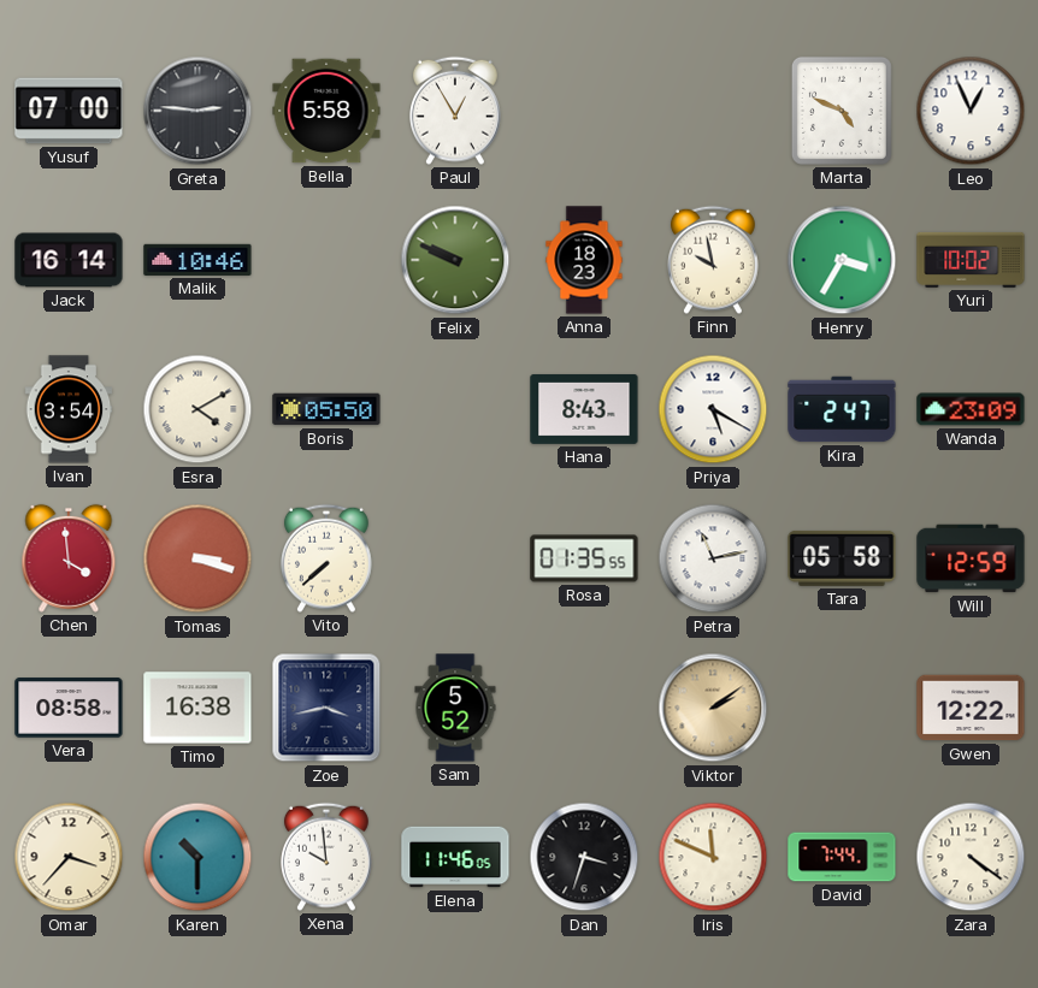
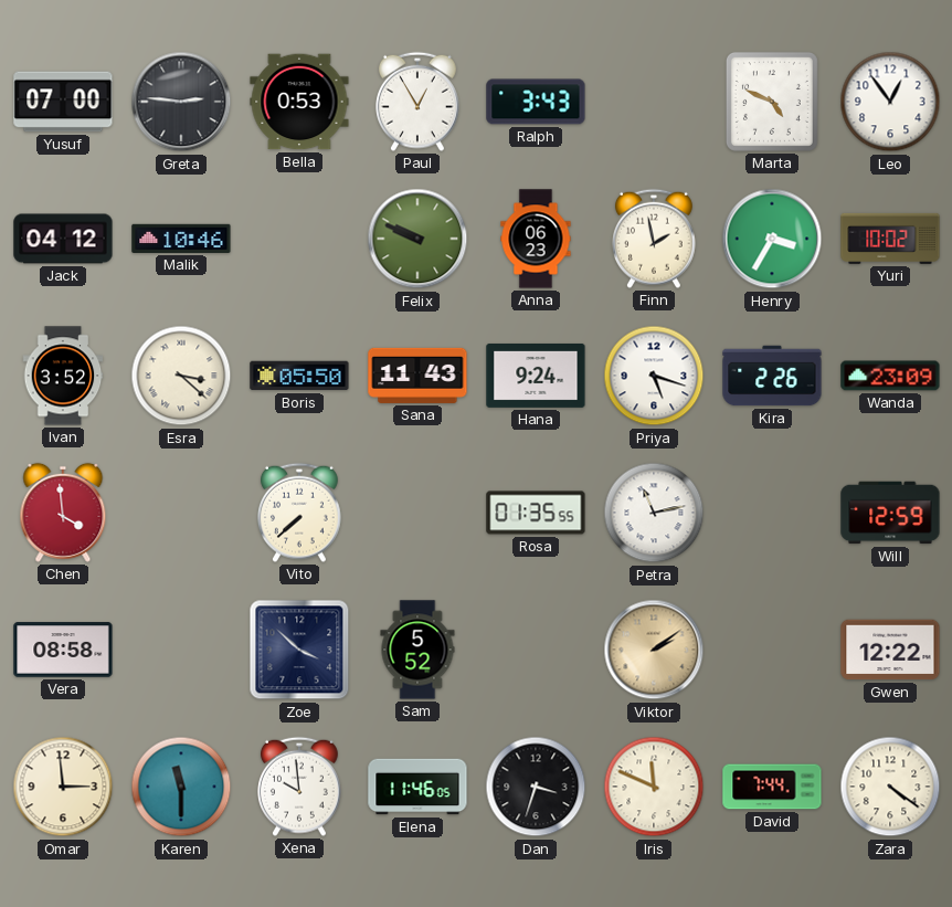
Bella: 5:58 -> 0:53 (299, 102)
Ralph: none -> 3:43 (536, 102)
Leo: 12:56 -> 12:54 (890, 102)
Jack: 16:14 -> 04:12 (63, 239)
Anna: 18:23 -> 06:23 (536, 239)
Finn: 9:58 -> 1:58 (655, 239)
Ivan: 3:54 -> 3:52 (63, 376)
Esra: 4:10 -> 3:22 (181, 376)
Sana: none -> 11:43 (417, 376)
Hana: 8:43 -> 9:24 (536, 376)
Priya: 5:20 -> 5:18 (654, 376)
Kira: 2:47 -> 2:26 (772, 376)
Tomas: 3:18 -> none (197, 558)
Tara: 05:58 -> none (842, 558)
Timo: 16:38 -> none (197, 708)
Zoe: 3:43 -> 3:52 (299, 650)
Omar: 3:37 -> 2:59 (63, 787)
Karen: 10:30 -> 11:30 (181, 787)
